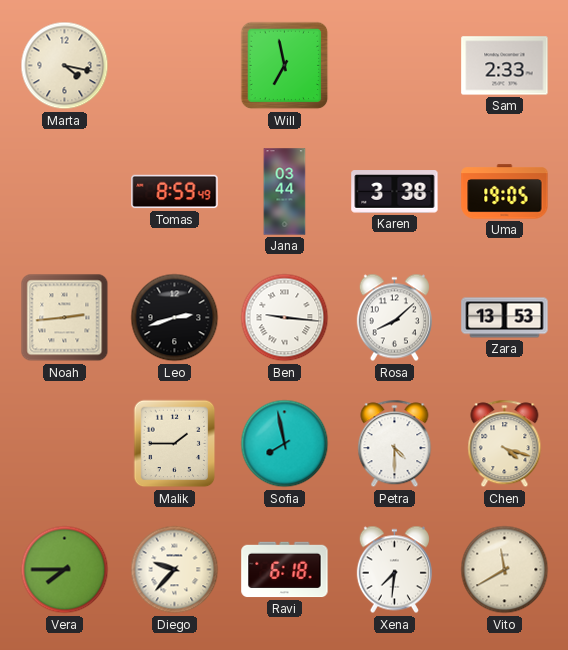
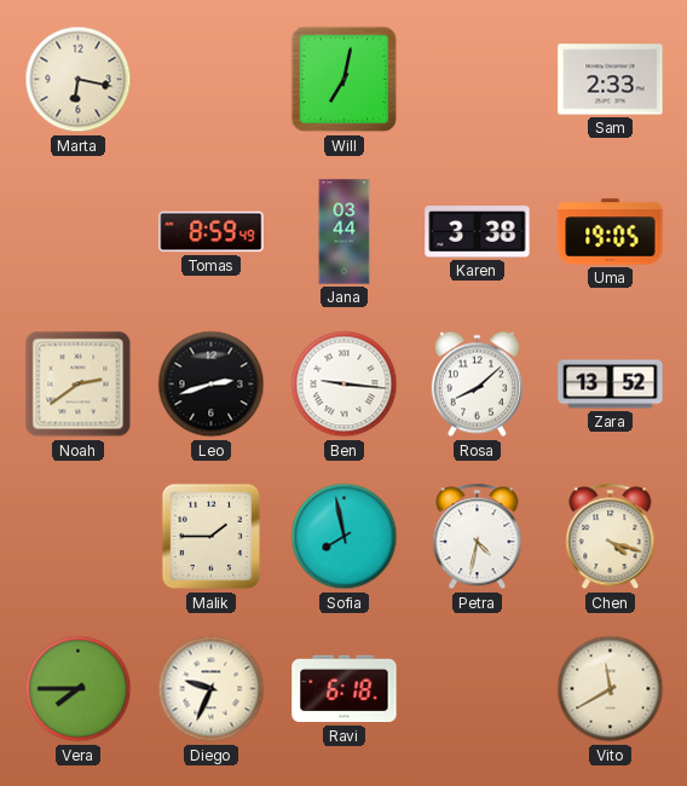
Marta: 4:17 -> 6:17 (79, 80)
Will: 6:58 -> 7:02 (345, 80)
Noah: 2:44 -> 2:39 (79, 385)
Zara: 13:53 -> 13:52 (611, 385)
Petra: 4:30 -> 4:32 (478, 537)
Diego: 9:37 -> 9:34 (212, 689)
Xena: 7:31 -> none (394, 570)
